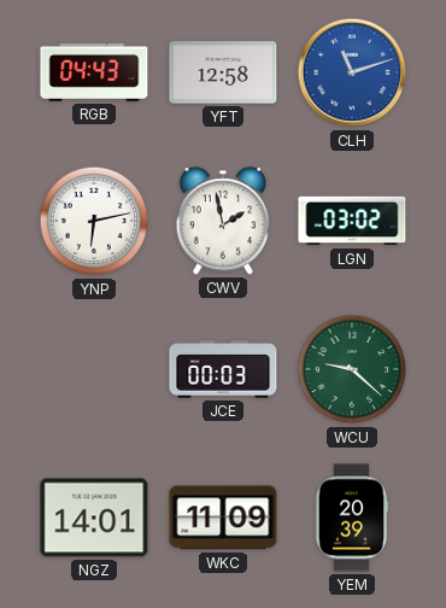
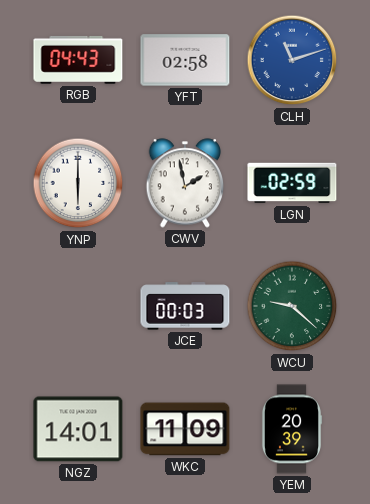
YFT: 12:58 -> 02:58 (185, 60)
YNP: 6:13 -> 6:00 (78, 183)
LGN: 03:02 -> 02:59 (292, 183)
